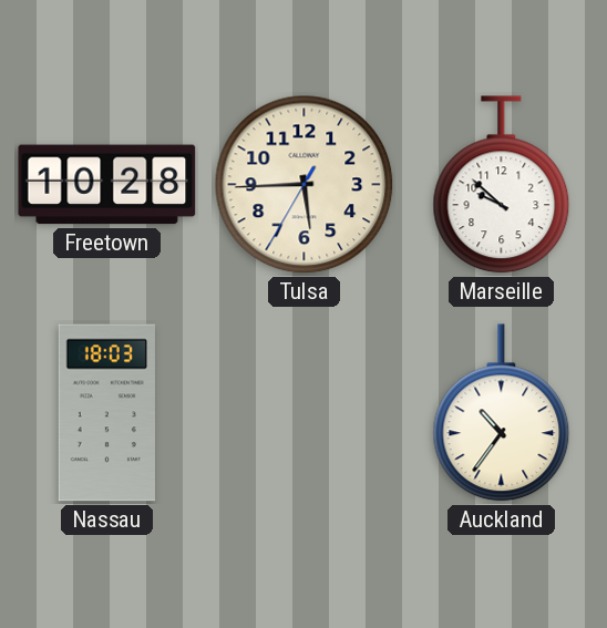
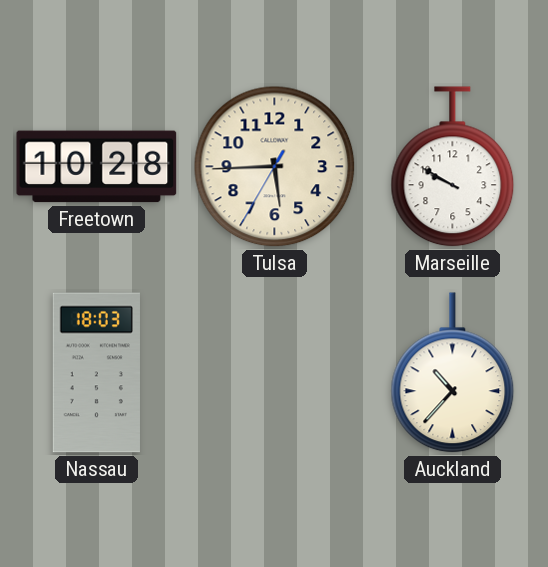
Marseille: 9:52 -> 9:50 (453, 167)
Auckland: 10:36 -> 10:37 (453, 373)
